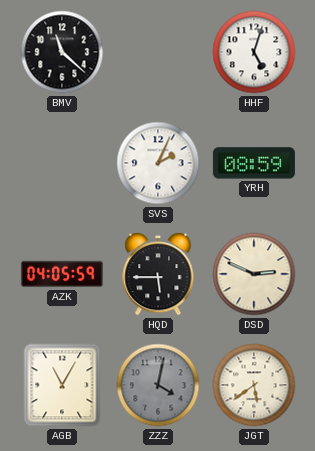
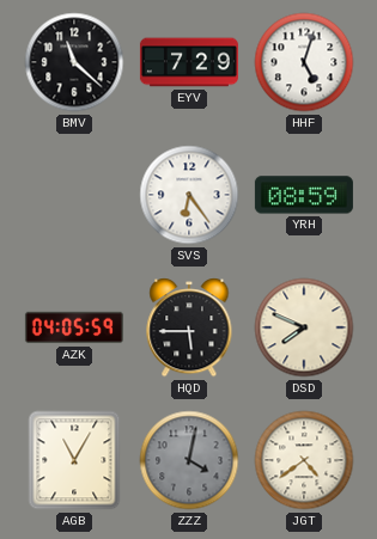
EYV: none -> 7:29 (189, 62)
SVS: 2:04 -> 6:24 (189, 195)
DSD: 2:49 -> 7:49 (304, 327)
JGT: 5:39 -> 4:39 (304, 460)
